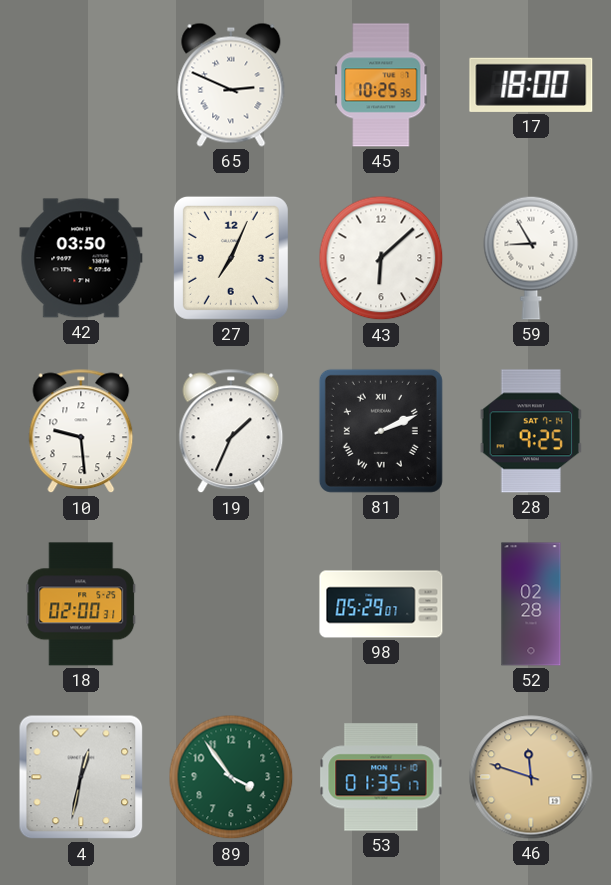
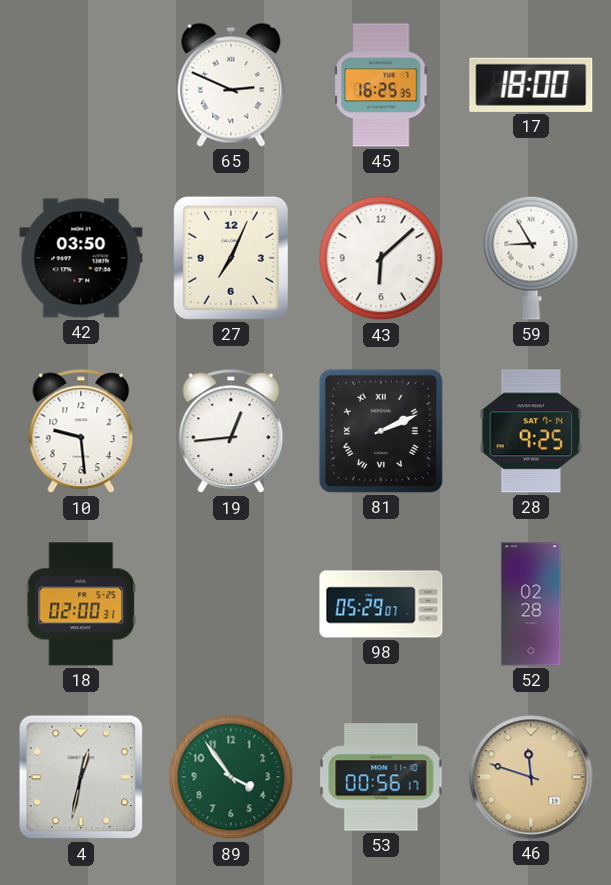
45: 10:25 -> 16:25 (382, 85)
19: 1:34 -> 12:44 (231, 431)
53: 01:35 -> 00:56 (381, 777)
